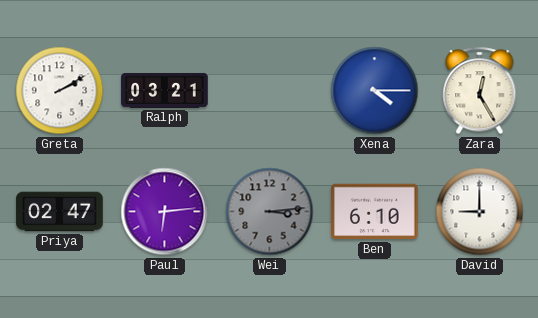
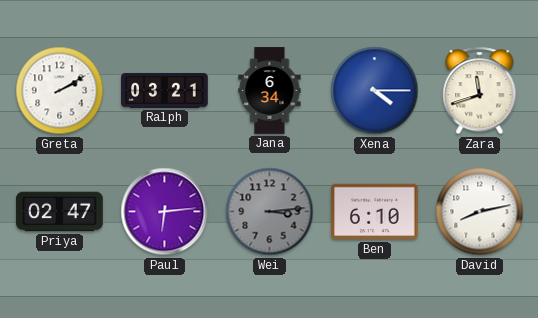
Jana: none -> 6:34 (270, 91)
Zara: 12:25 -> 11:42 (480, 91)
David: 9:00 -> 8:13 (480, 212)
